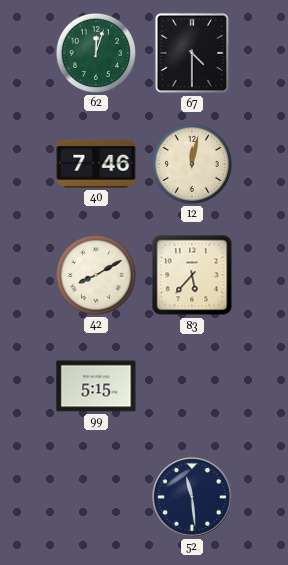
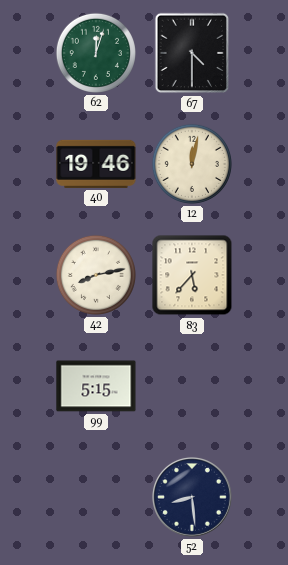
40: 7:46 -> 19:46 (96, 164)
42: 8:10 -> 8:13 (96, 275)
52: 11:29 -> 8:29 (192, 497)
